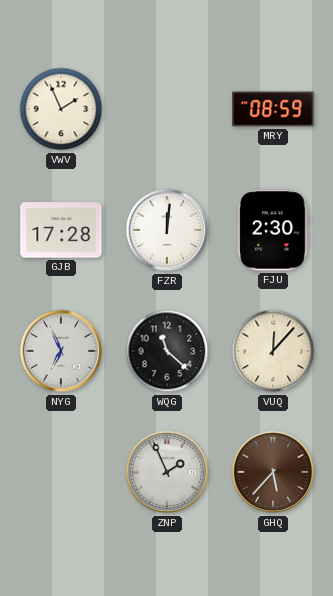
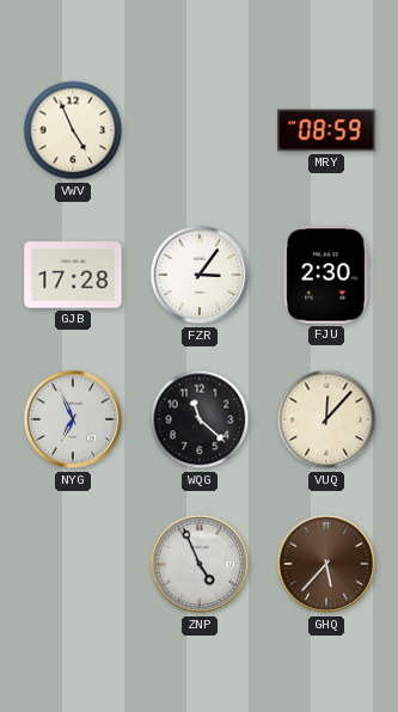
VWV: 1:56 -> 4:56 (73, 130)
FZR: 12:01 -> 3:06 (200, 275)
ZNP: 1:56 -> 4:56 (200, 564)
